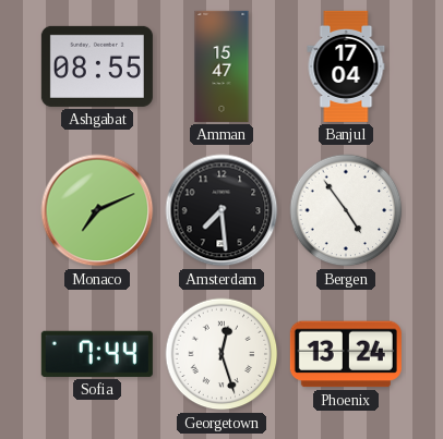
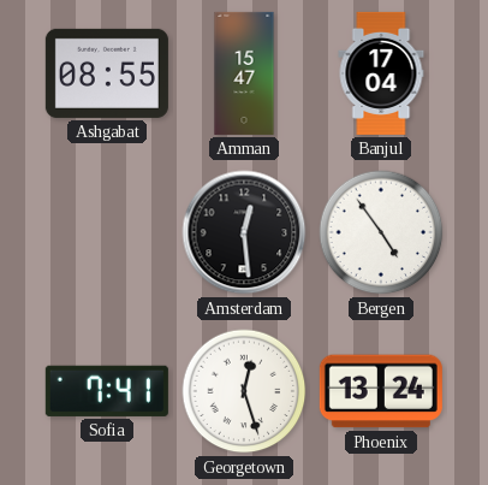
Monaco: 7:11 -> none (97, 210)
Amsterdam: 7:29 -> 12:29 (244, 232)
Sofia: 7:44 -> 7:41 (107, 391)
